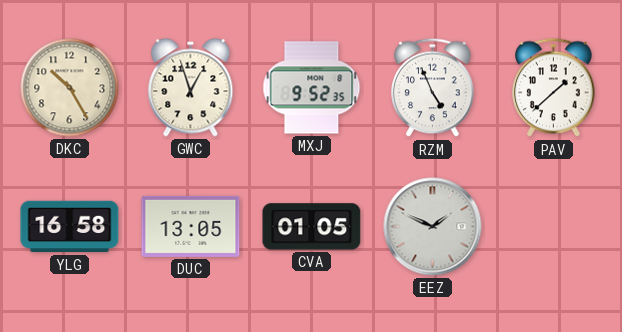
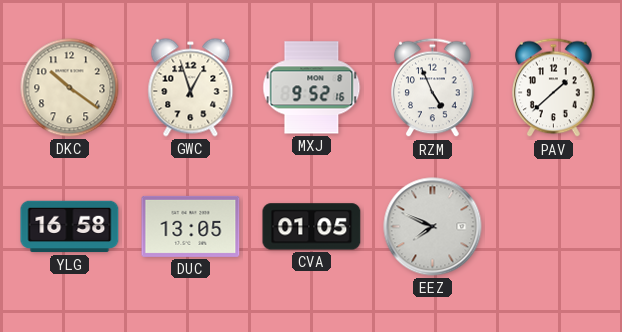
DKC: 10:25 -> 10:21 (70, 88)
MXJ: 9:52:35 -> 9:52:16 (312, 88)
EEZ: 1:49 -> 7:49 (433, 227)
